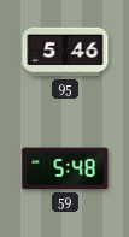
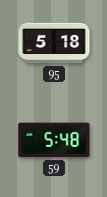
95: 5:46 -> 5:18 (54, 43)
